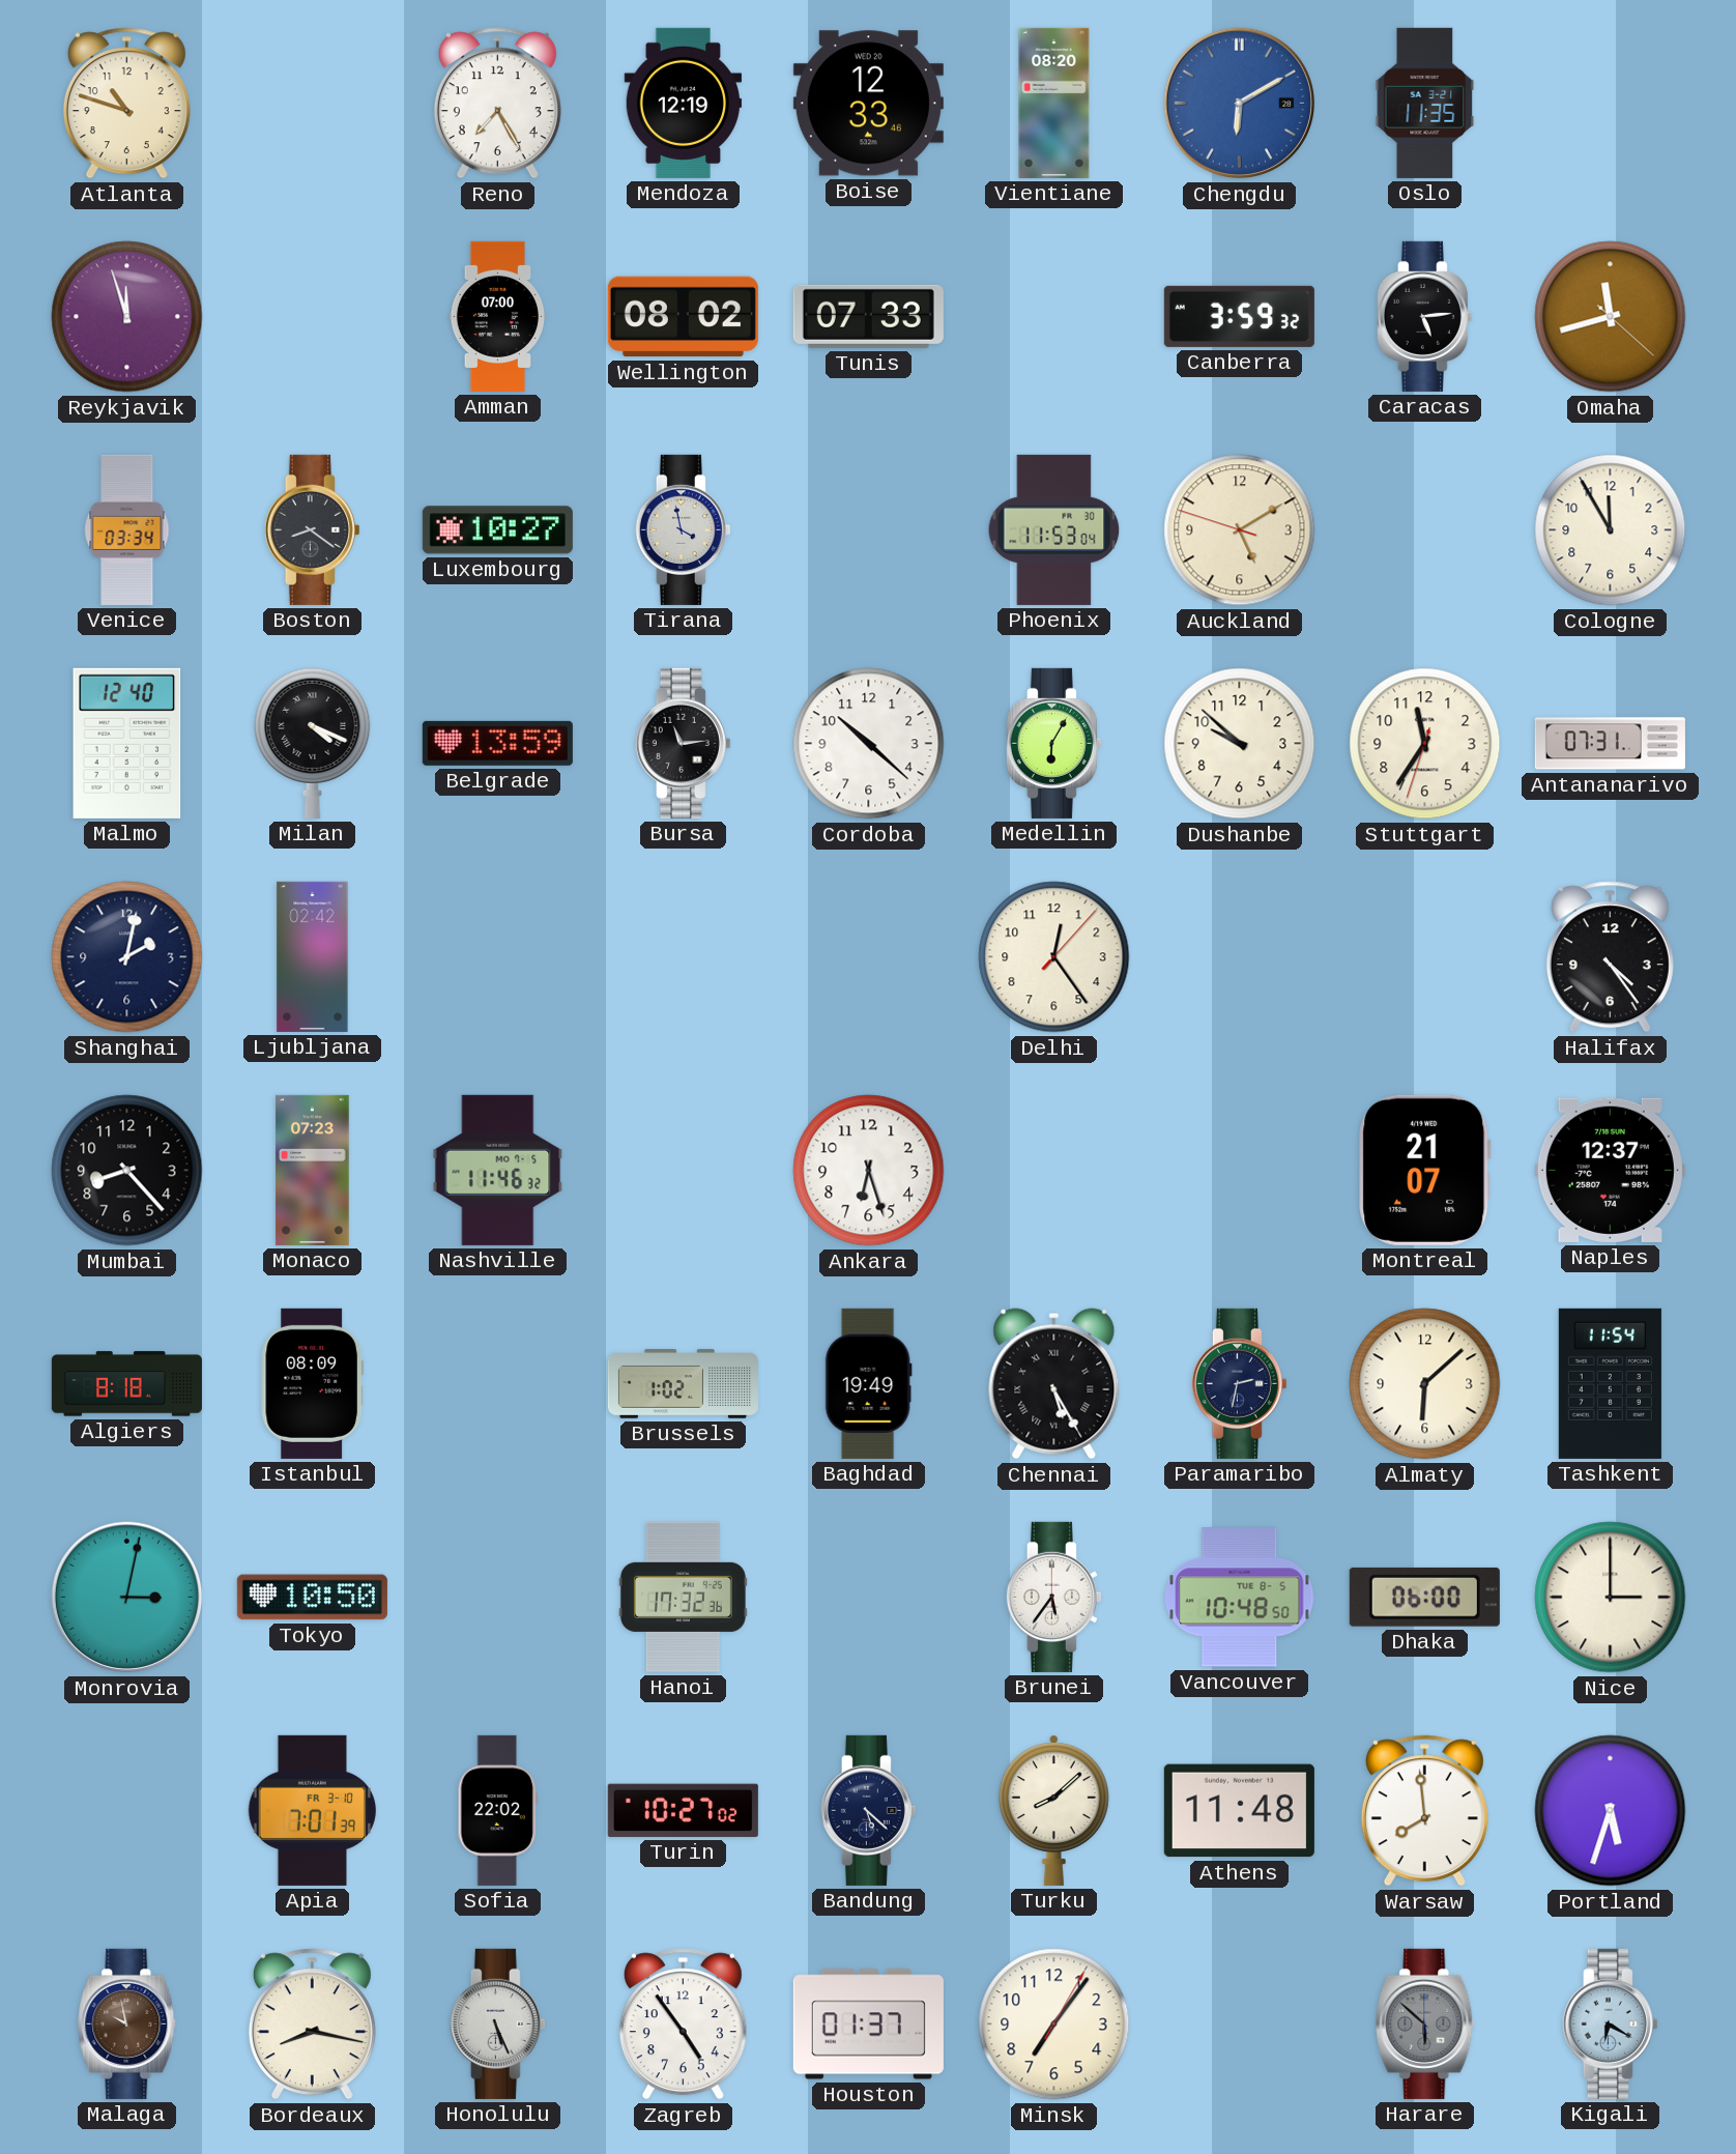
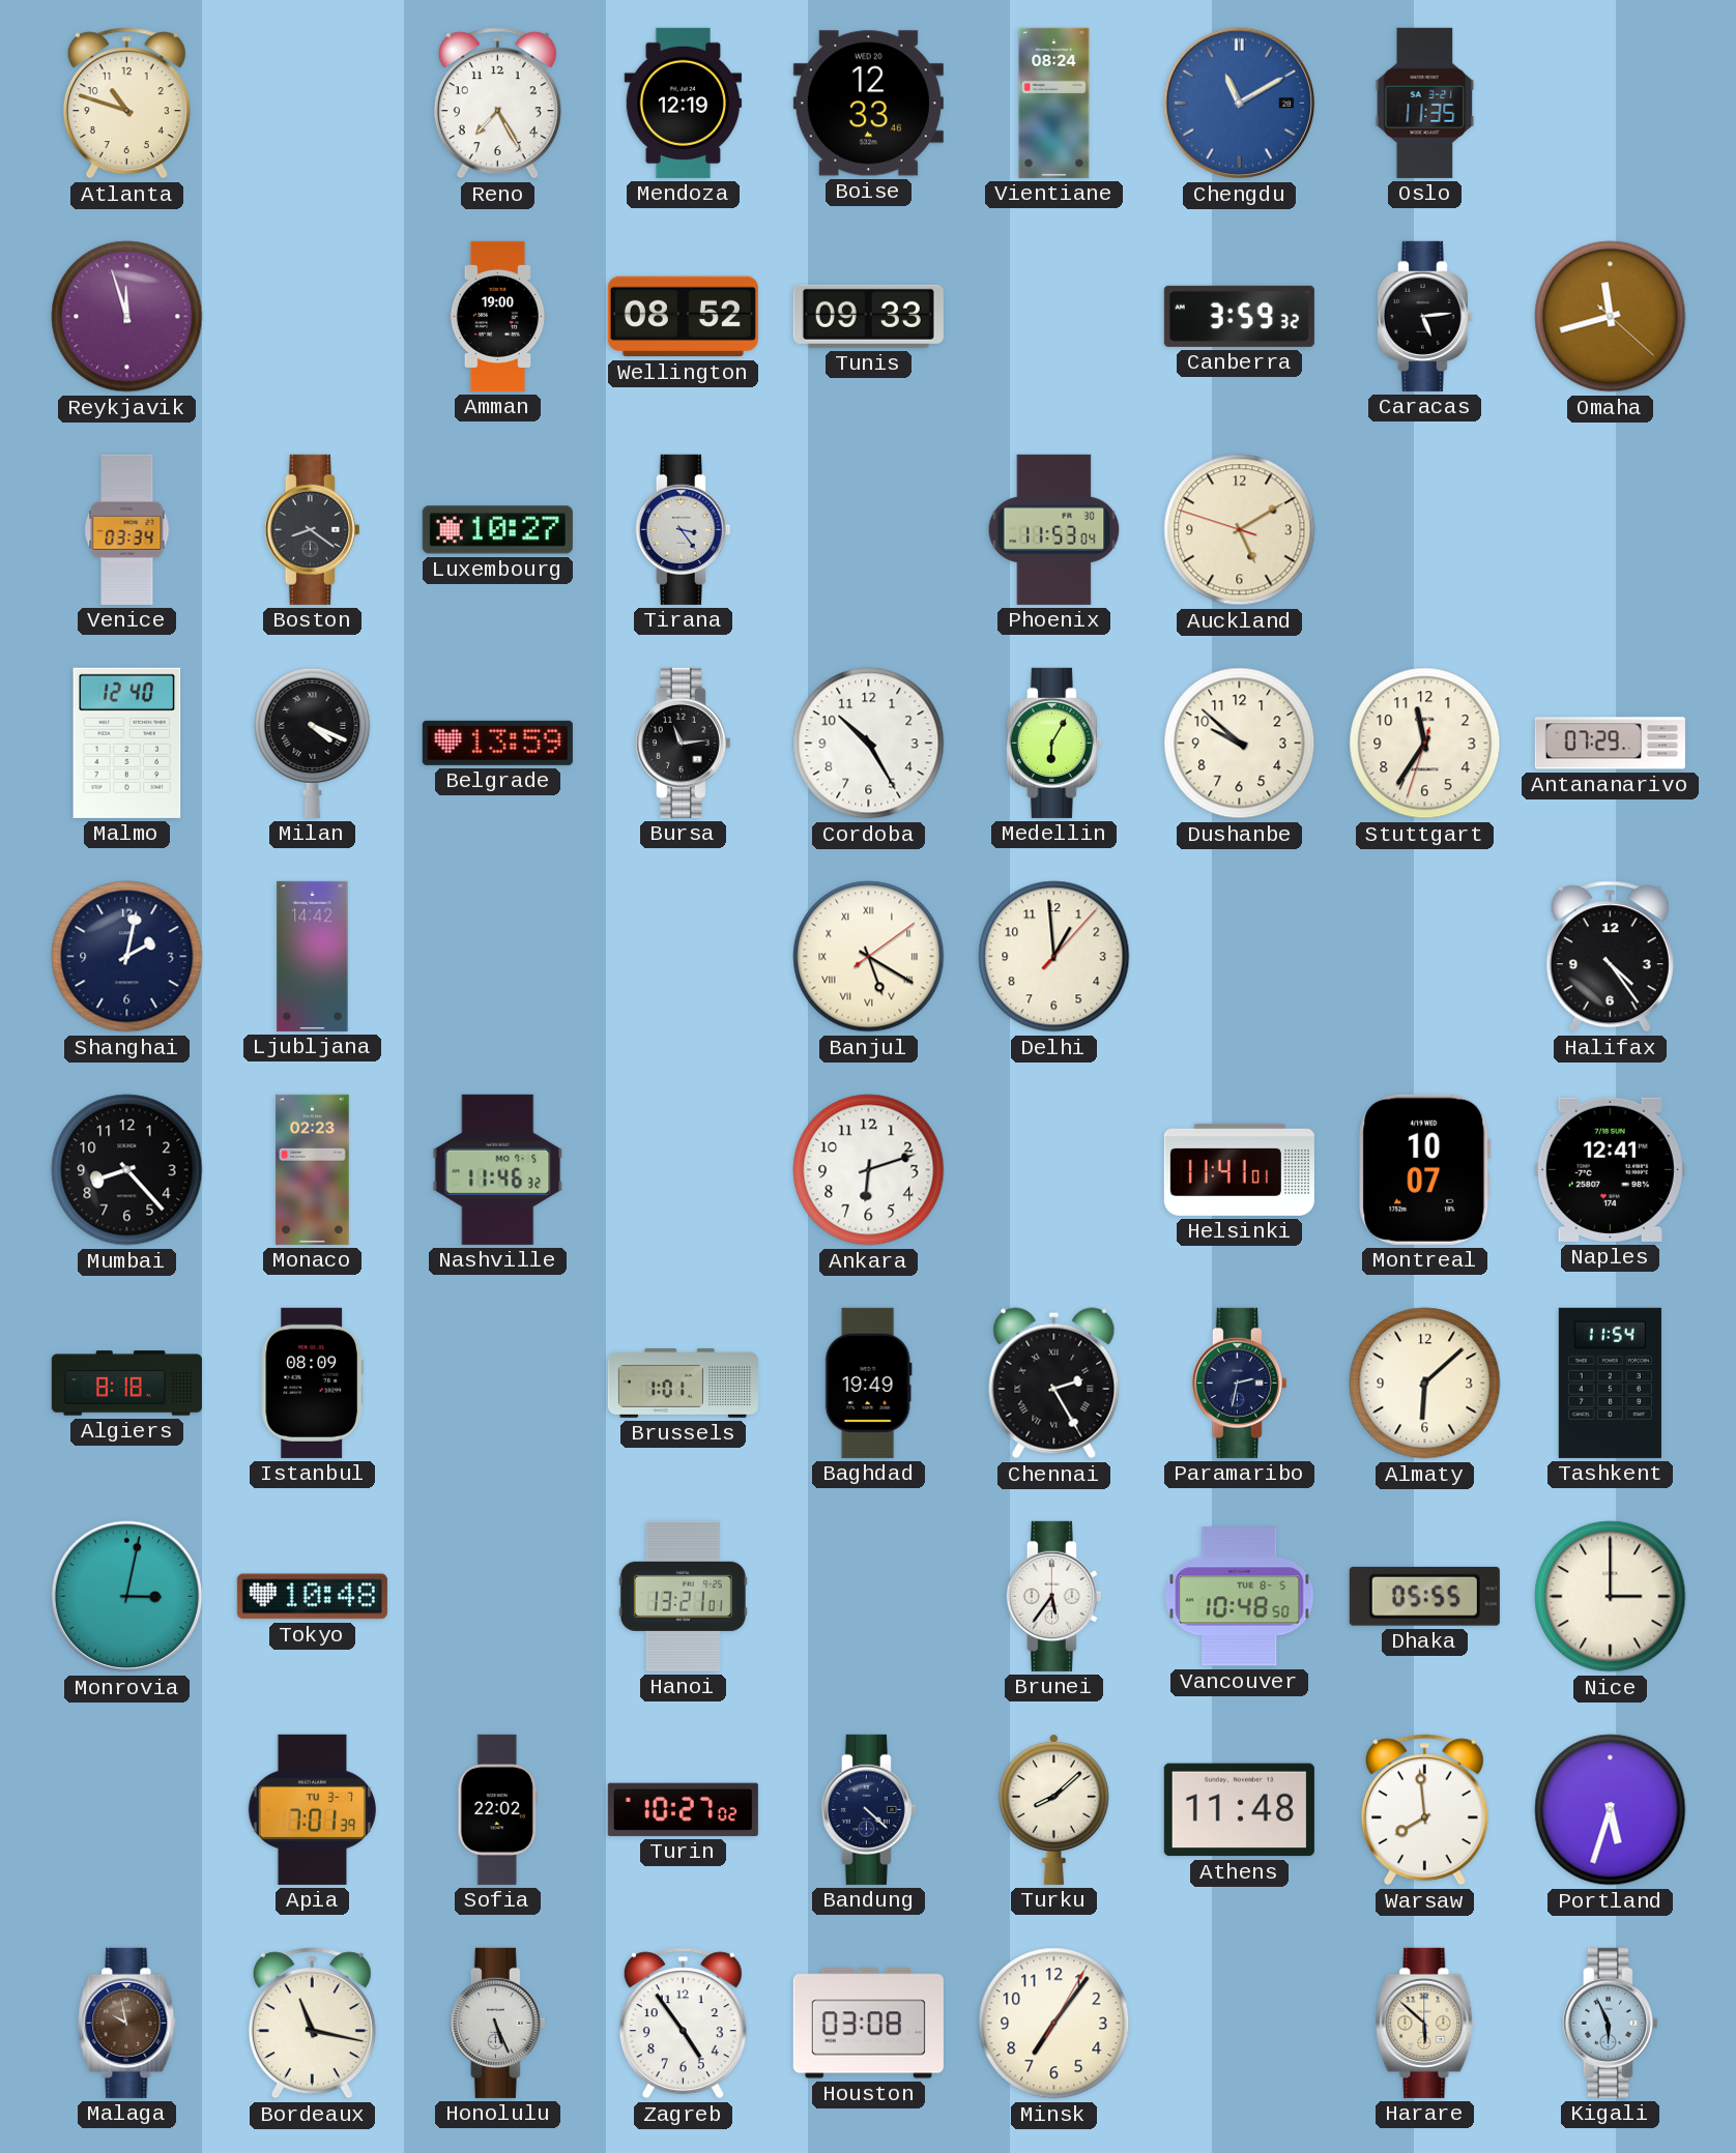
Vientiane: 08:20 -> 08:24 (1054, 103)
Chengdu: 6:10 -> 11:10 (1240, 104)
Amman: 07:00 -> 19:00 (498, 316)
Wellington: 08:02 -> 08:52 (683, 317)
Tunis: 07:33 -> 09:33 (868, 316)
Tirana: 3:58 -> 3:24 (683, 529)
Cologne: 11:55 -> none (1611, 530)
Cordoba: 10:22 -> 10:25 (869, 744)
Antananarivo: 07:31 -> 07:29 (1610, 744)
Ljubljana: 02:42 -> 14:42 (313, 956)
Banjul: none -> 5:20 (869, 957)
Delhi: 12:24 -> 12:59 (1054, 957)
Monaco: 07:23 -> 02:23 (313, 1169)
Ankara: 6:27 -> 6:12 (869, 1170)
Helsinki: none -> 11:41 (1239, 1169)
Montreal: 21:07 -> 10:07 (1425, 1169)
Naples: 12:37 -> 12:41 (1610, 1169)
Brussels: 1:02 -> 1:01 (683, 1384)
Chennai: 5:25 -> 2:25 (1054, 1384)
Tokyo: 10:50 -> 10:48 (312, 1597)
Hanoi: 17:32 -> 13:21 (683, 1596)
Dhaka: 06:00 -> 05:55 (1424, 1596)
Apia date: FR 3-10 -> TU 3-7 (312, 1809)
Bandung: 5:22 -> 4:22 (868, 1809)
Bordeaux: 8:17 -> 11:17 (312, 2024)
Houston: 01:37 -> 03:08 (868, 2024)
Harare dial: grey -> cream (1425, 2023)
Kigali: 6:20 -> 5:56 (1610, 2023)
